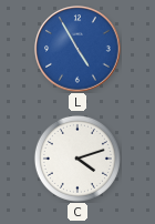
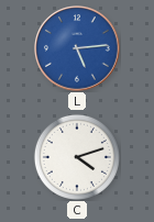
L: 4:55 -> 5:14 (77, 48)
